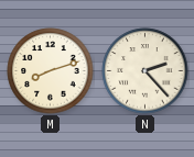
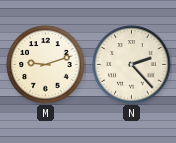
M: 8:12 -> 9:12 (46, 65)
